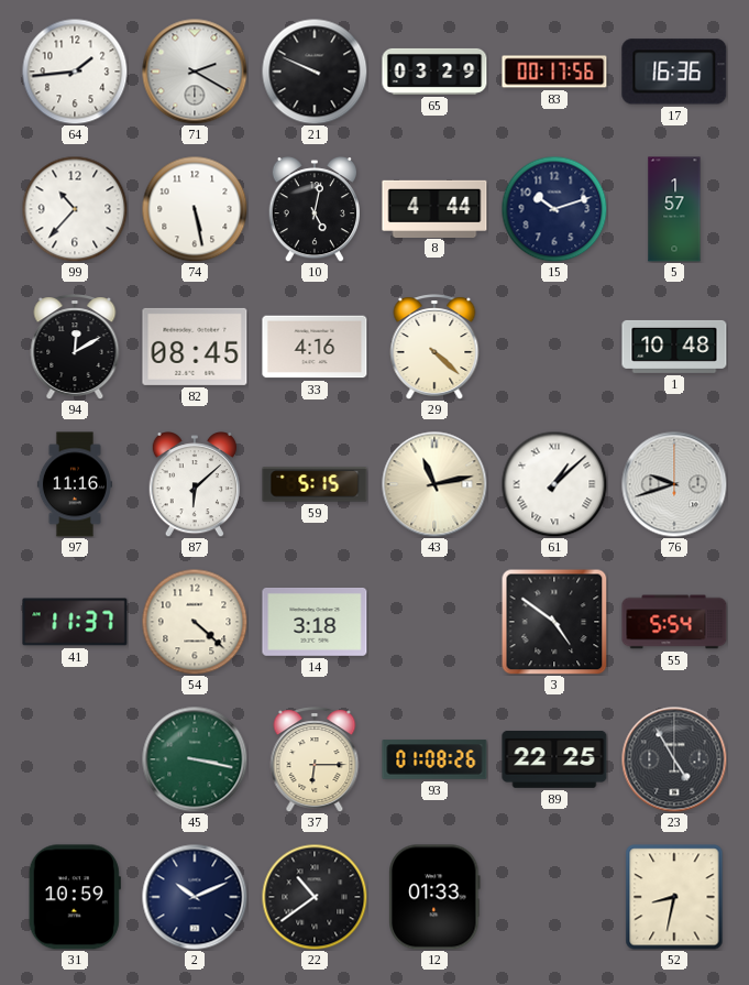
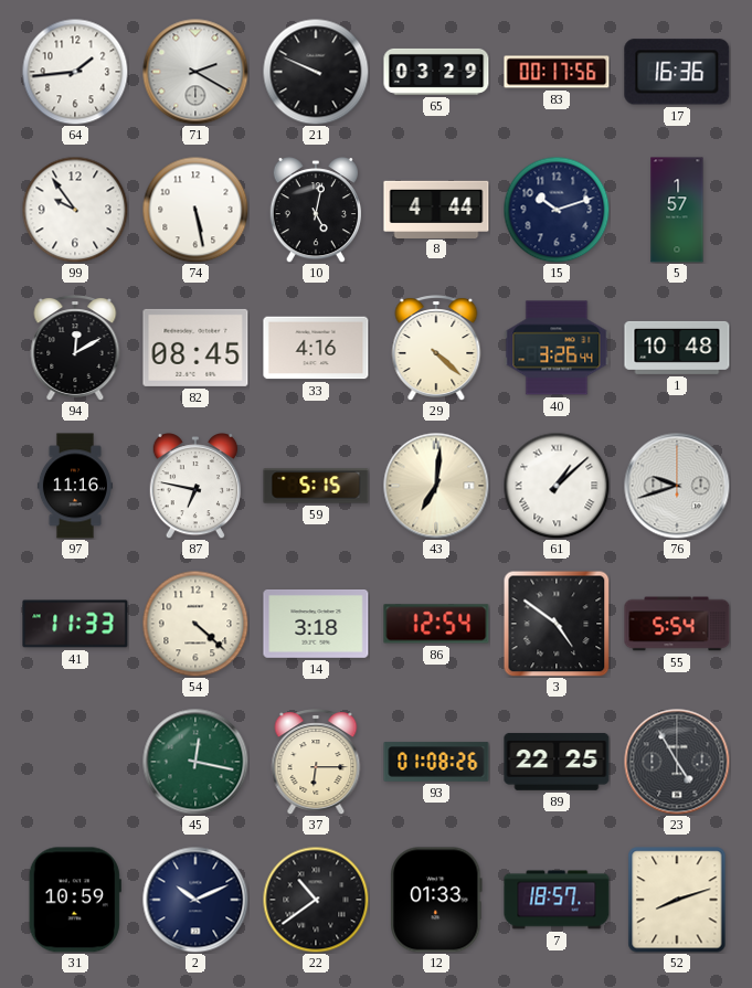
99: 10:37 -> 9:54 (75, 210)
40: none -> 3:26 (557, 348)
87: 6:08 -> 6:47 (194, 486)
43: 11:13 -> 7:01 (436, 486)
41: 11:37 -> 11:33 (75, 624)
86: none -> 12:54 (436, 624)
45: 3:17 -> 12:17 (195, 762)
7: none -> 18:57 (557, 900)
52: 8:32 -> 8:12 (677, 900)
